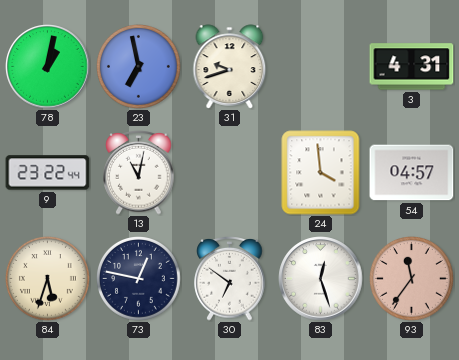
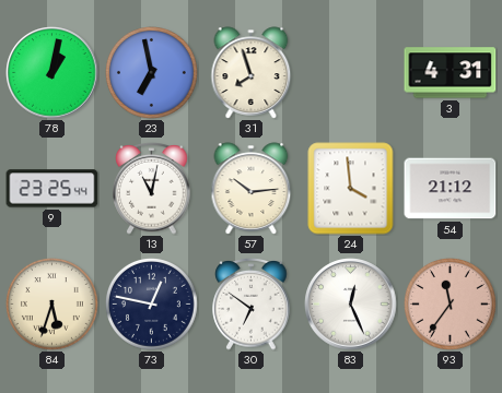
31: 9:42 -> 7:57 (252, 73)
9: 23:22 -> 23:25 (52, 189)
57: none -> 10:14 (252, 189)
54: 04:57 -> 21:12 (451, 189)
83: 12:27 -> 12:26 (351, 305)
